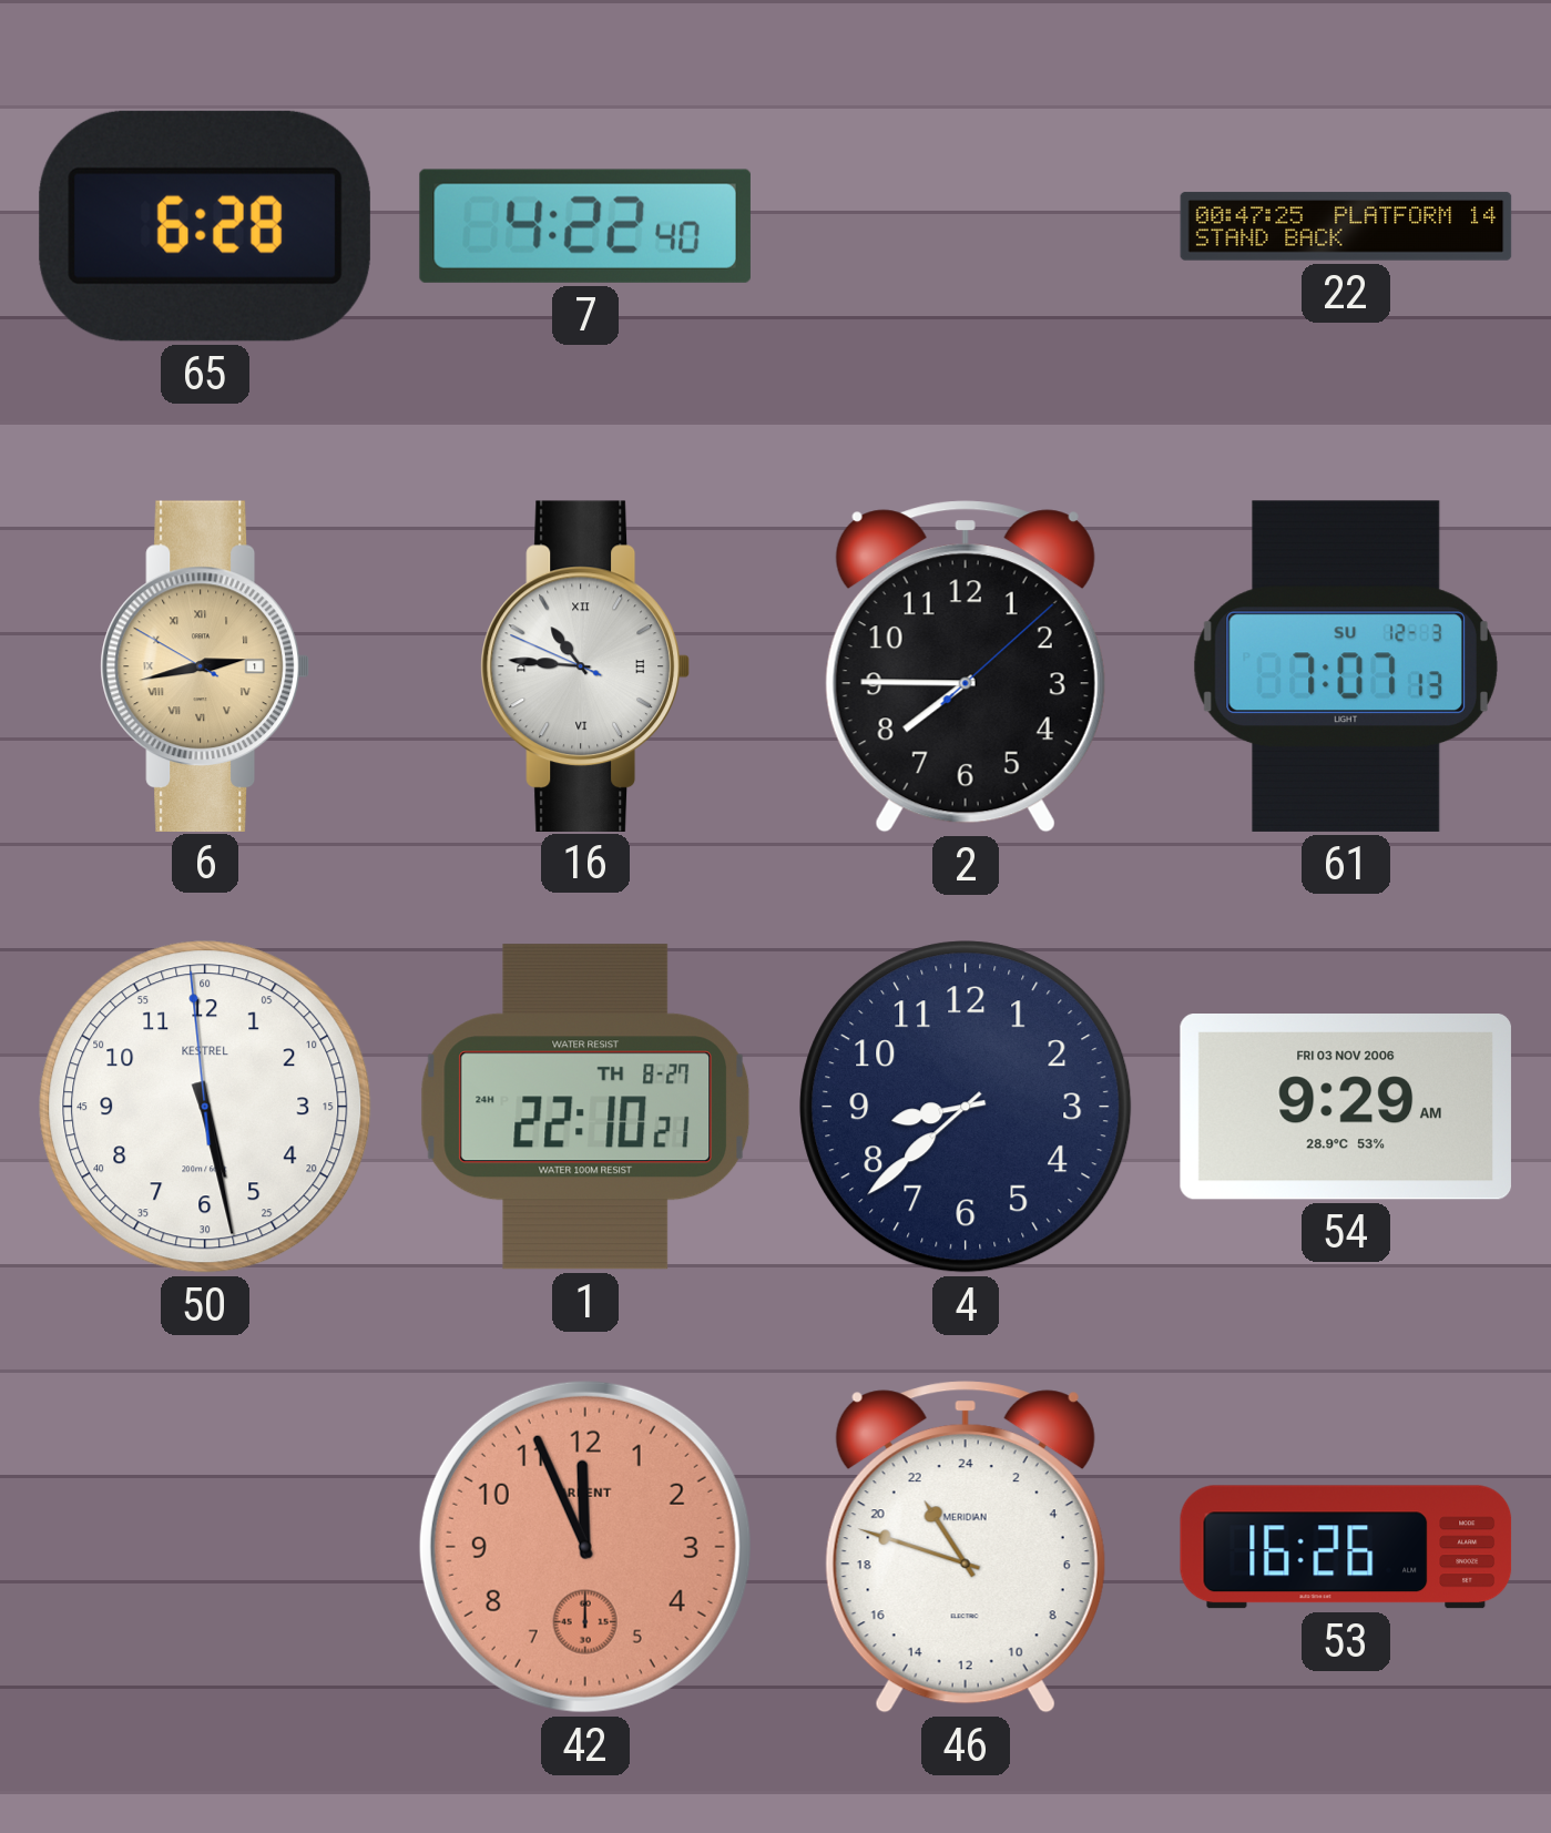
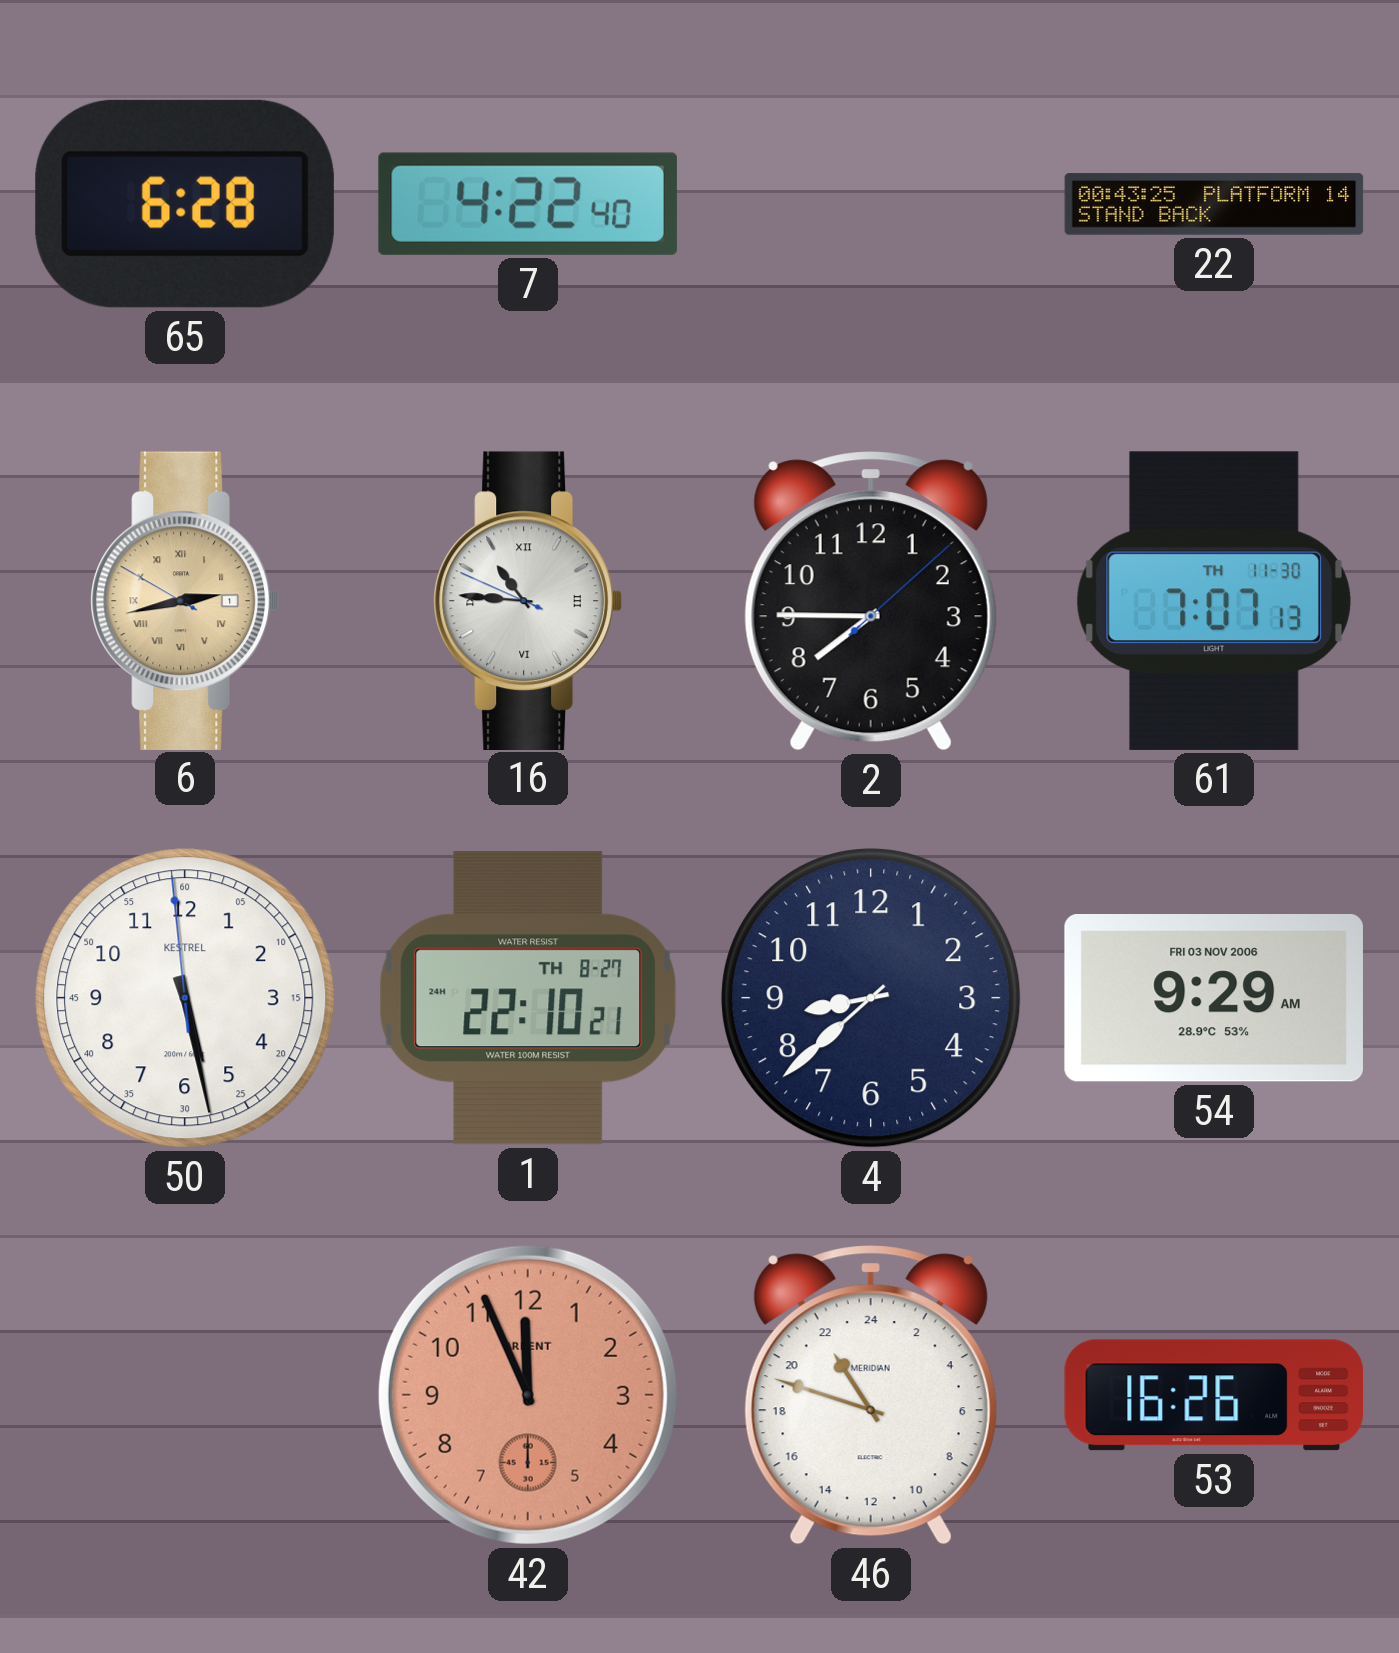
22: 00:47 -> 00:43 (1214, 204)
61 date: SU 12-3 -> TH 11-30 (1214, 601)
